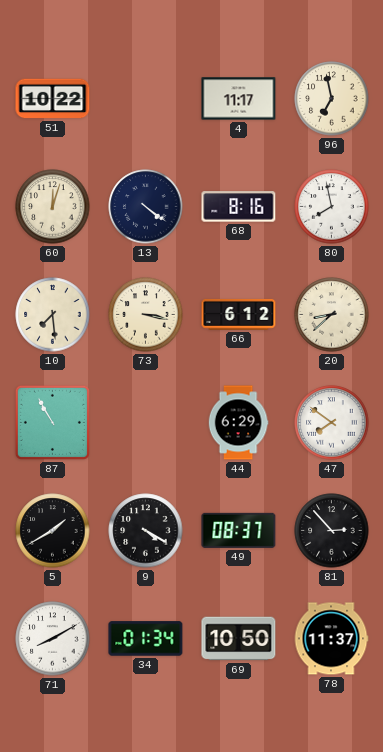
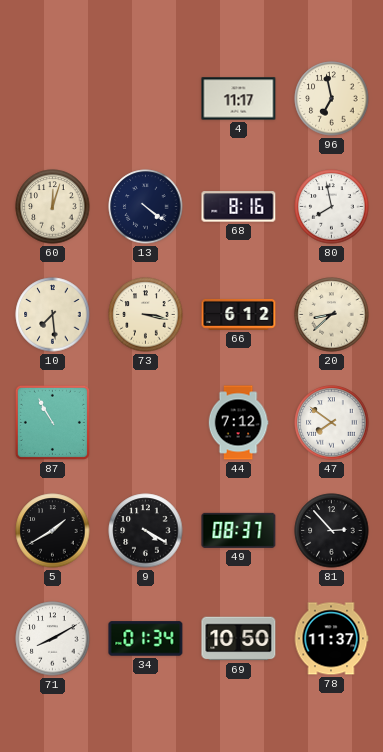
51: 10:22 -> none (53, 99)
44: 6:29 -> 7:12 (238, 423)
